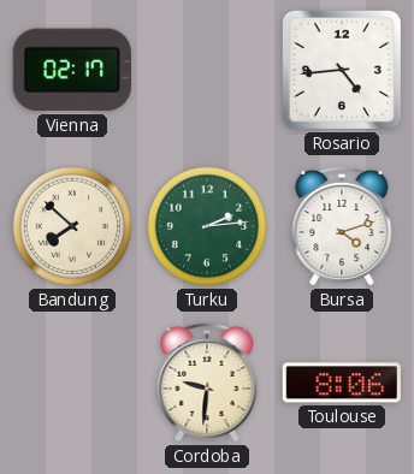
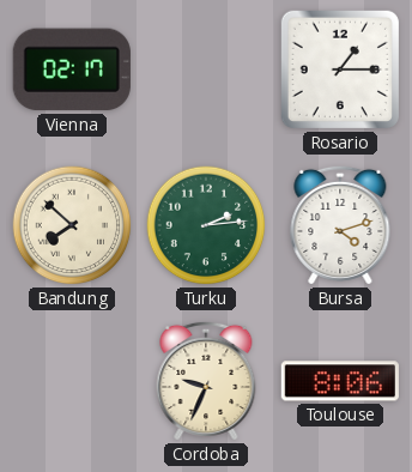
Rosario: 4:44 -> 1:15 (340, 69)
Cordoba: 9:31 -> 9:34 (206, 381)
